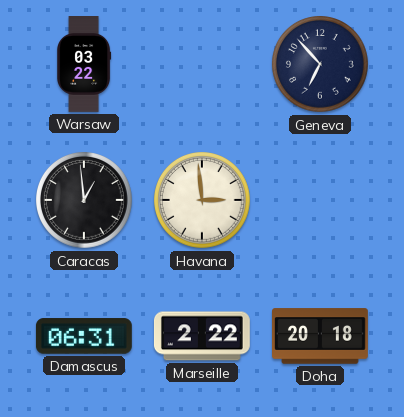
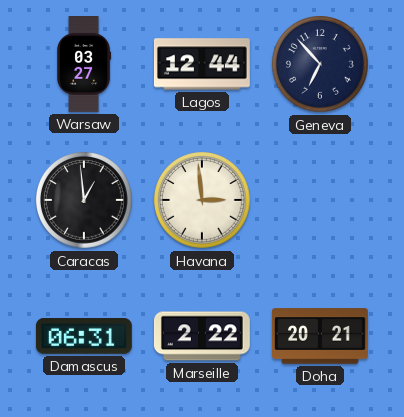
Warsaw: 03:22 -> 03:27 (85, 65)
Lagos: none -> 12:44 (202, 64)
Doha: 20:18 -> 20:21 (321, 336)
